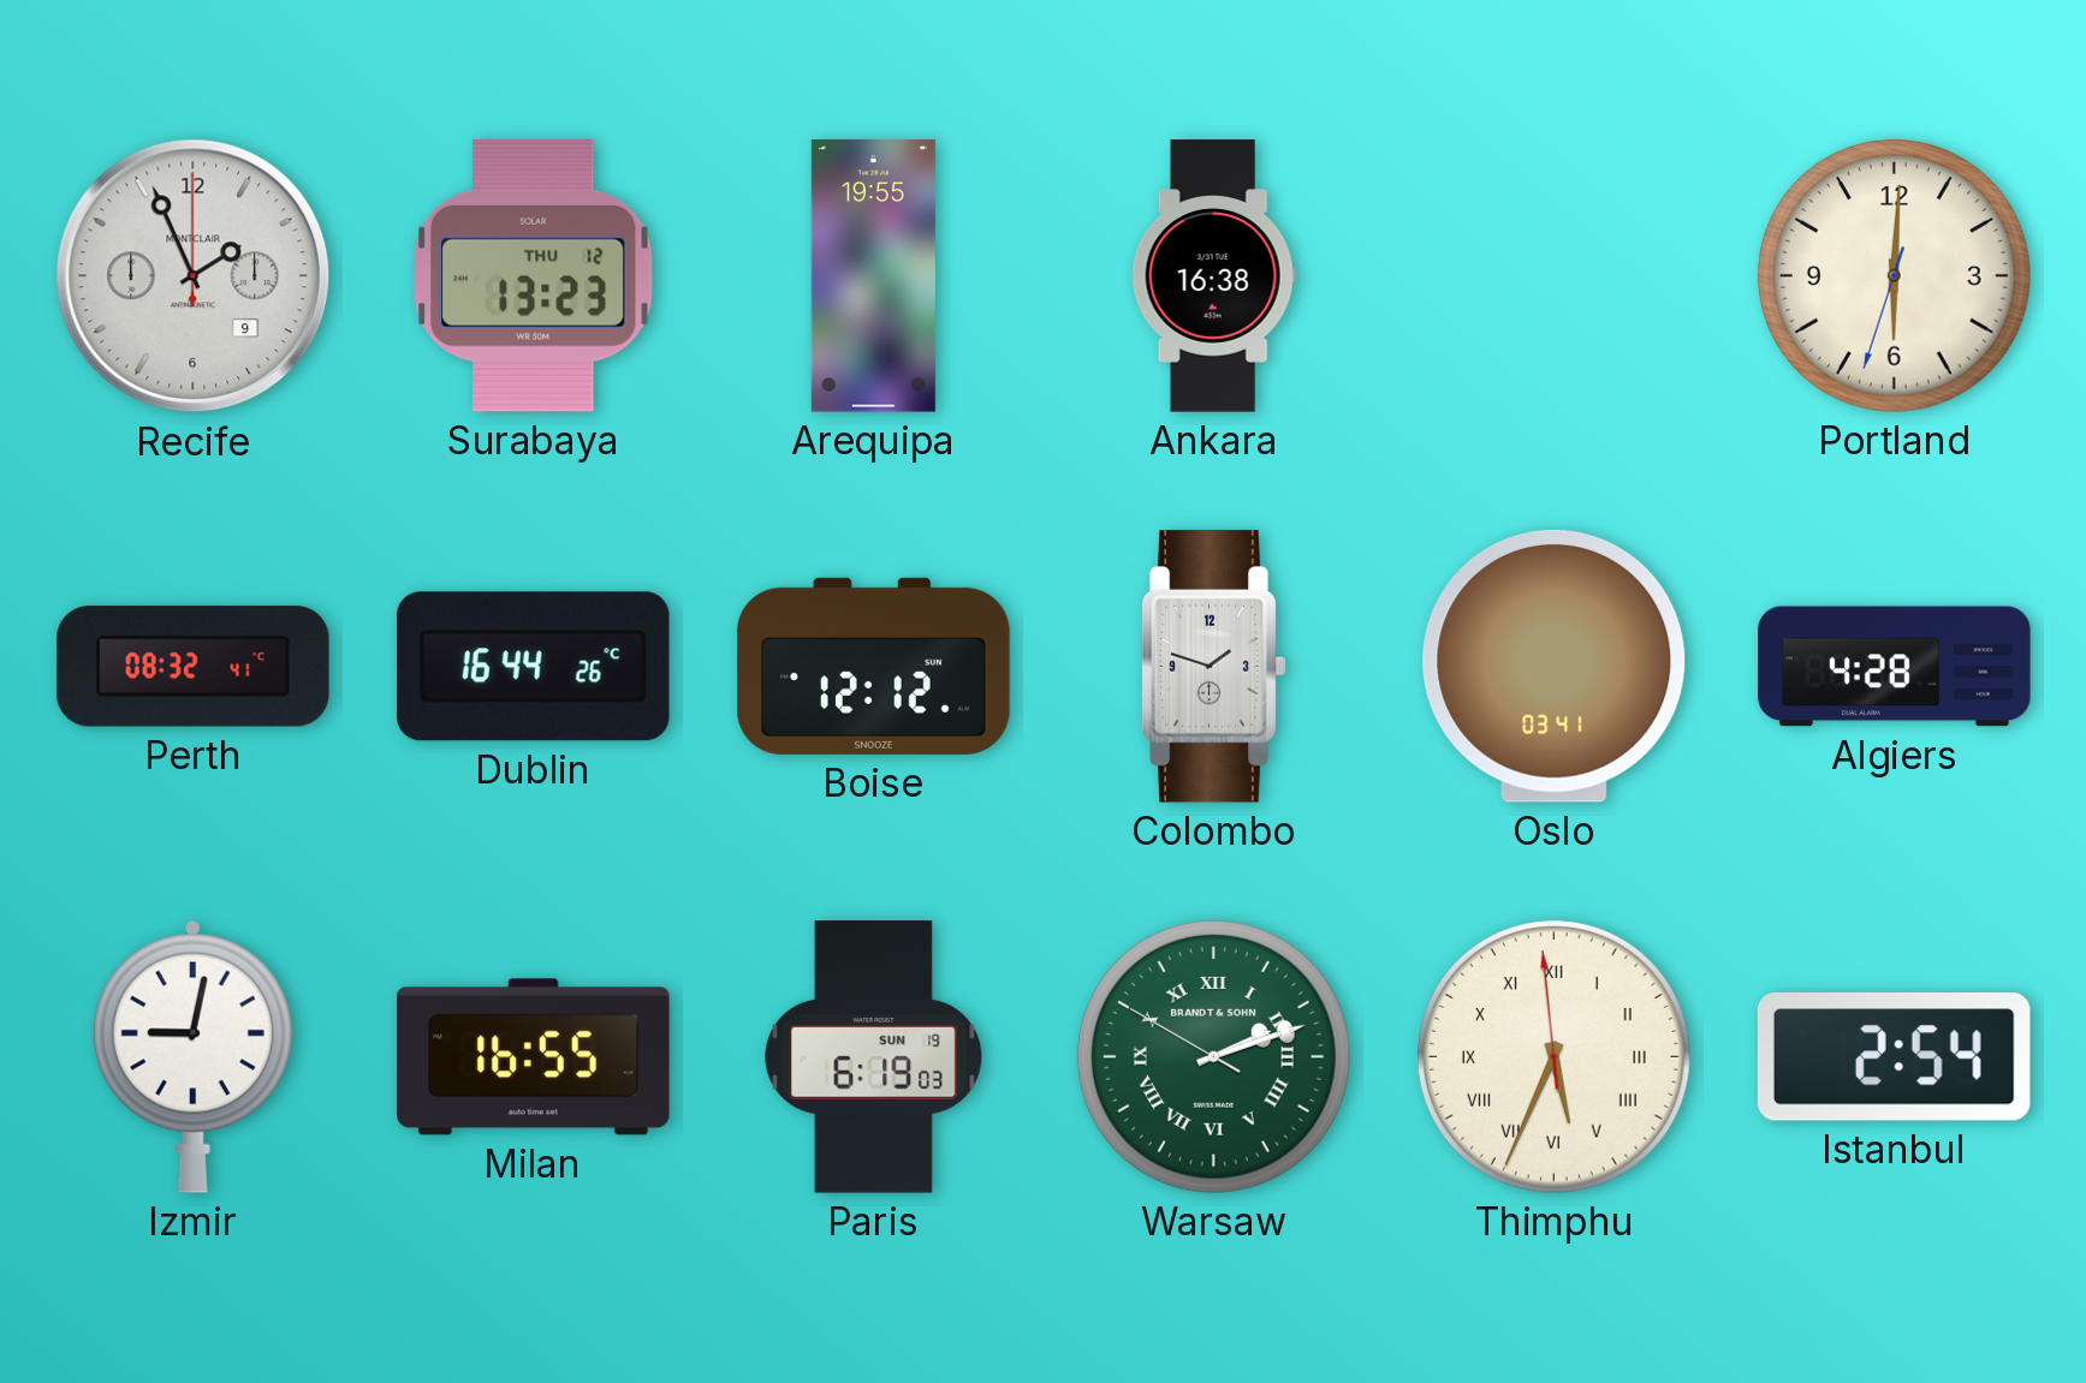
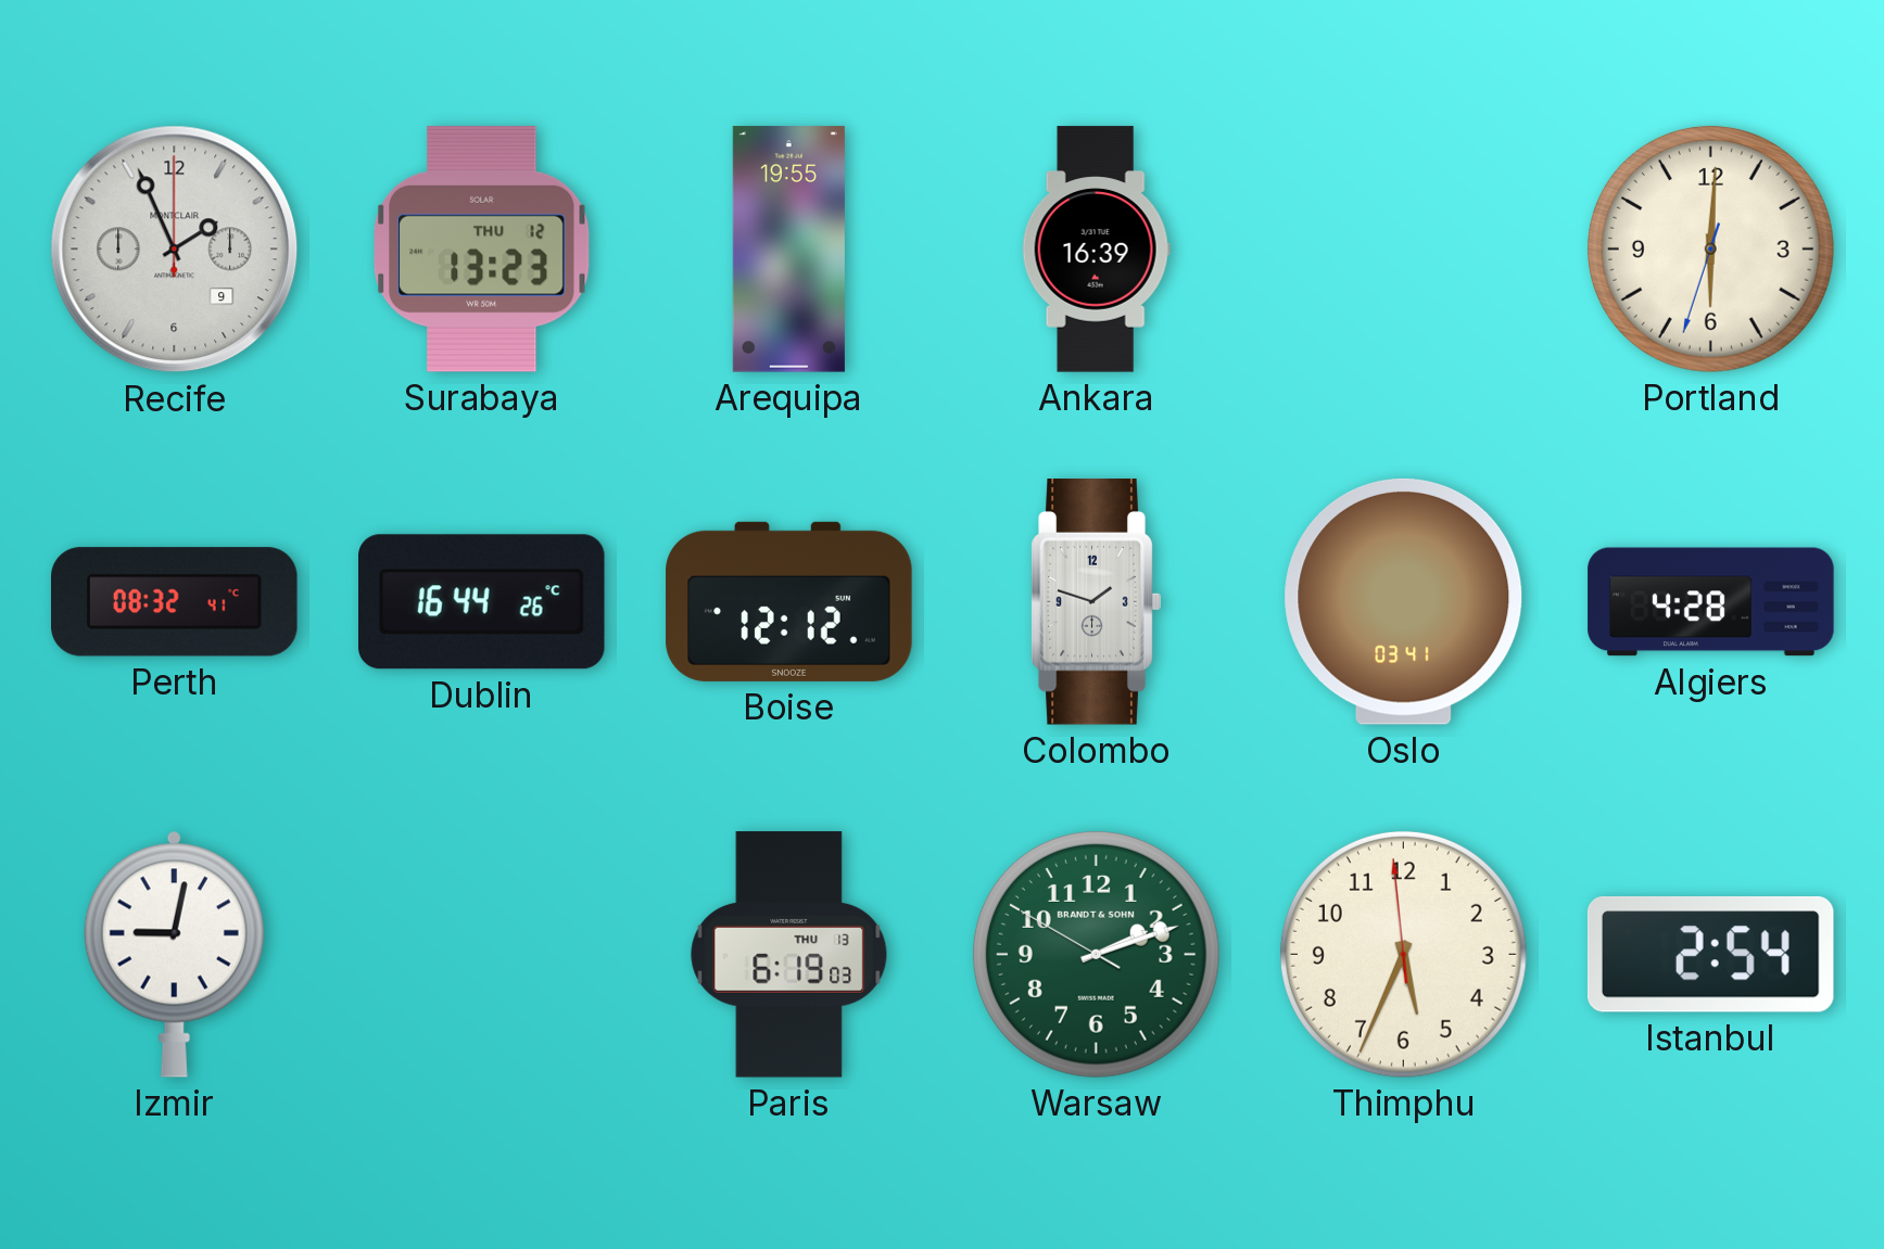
Ankara: 16:38 -> 16:39 (1096, 250)
Milan: 16:55 -> none (534, 1057)
Paris date: SUN 19 -> THU 13 (789, 955)
Warsaw numerals: Roman -> Arabic (1096, 954)
Thimphu numerals: Roman -> Arabic (1403, 954)
